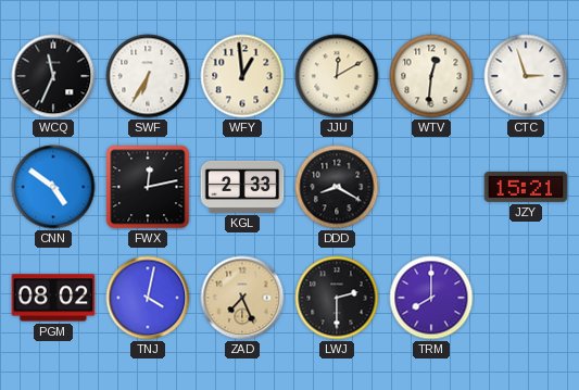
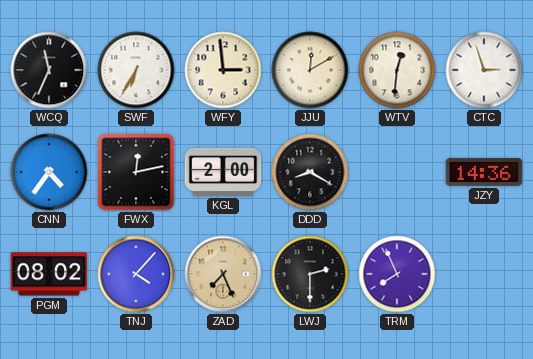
WFY: 12:59 -> 2:59 (223, 70)
CNN: 4:51 -> 4:36 (49, 172)
KGL: 2:33 -> 2:00 (223, 172)
JZY: 15:21 -> 14:36 (484, 172)
TNJ: 4:02 -> 4:07 (136, 274)
TRM: 8:00 -> 7:56 (397, 274)
